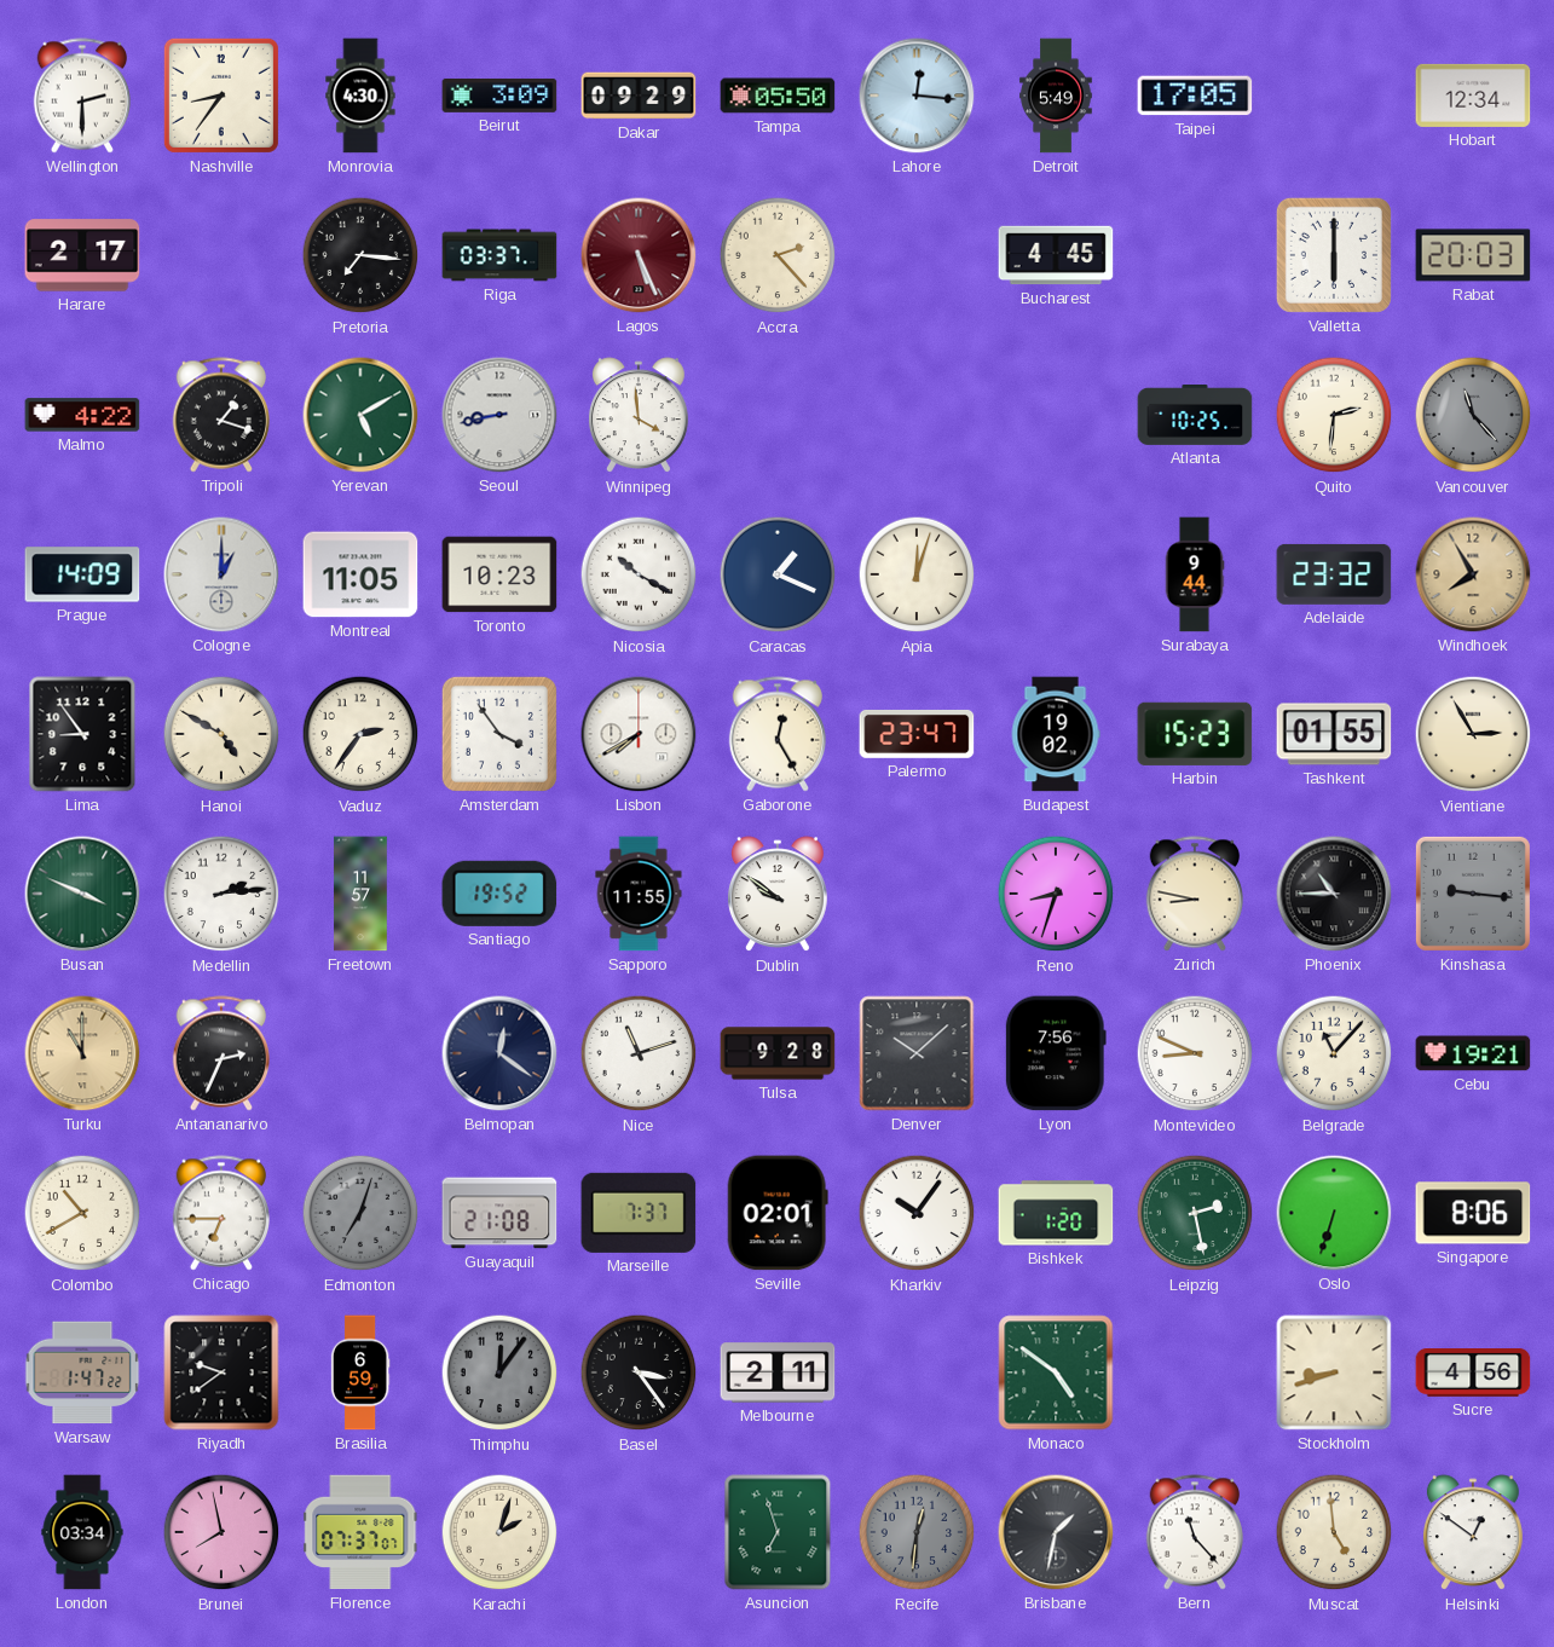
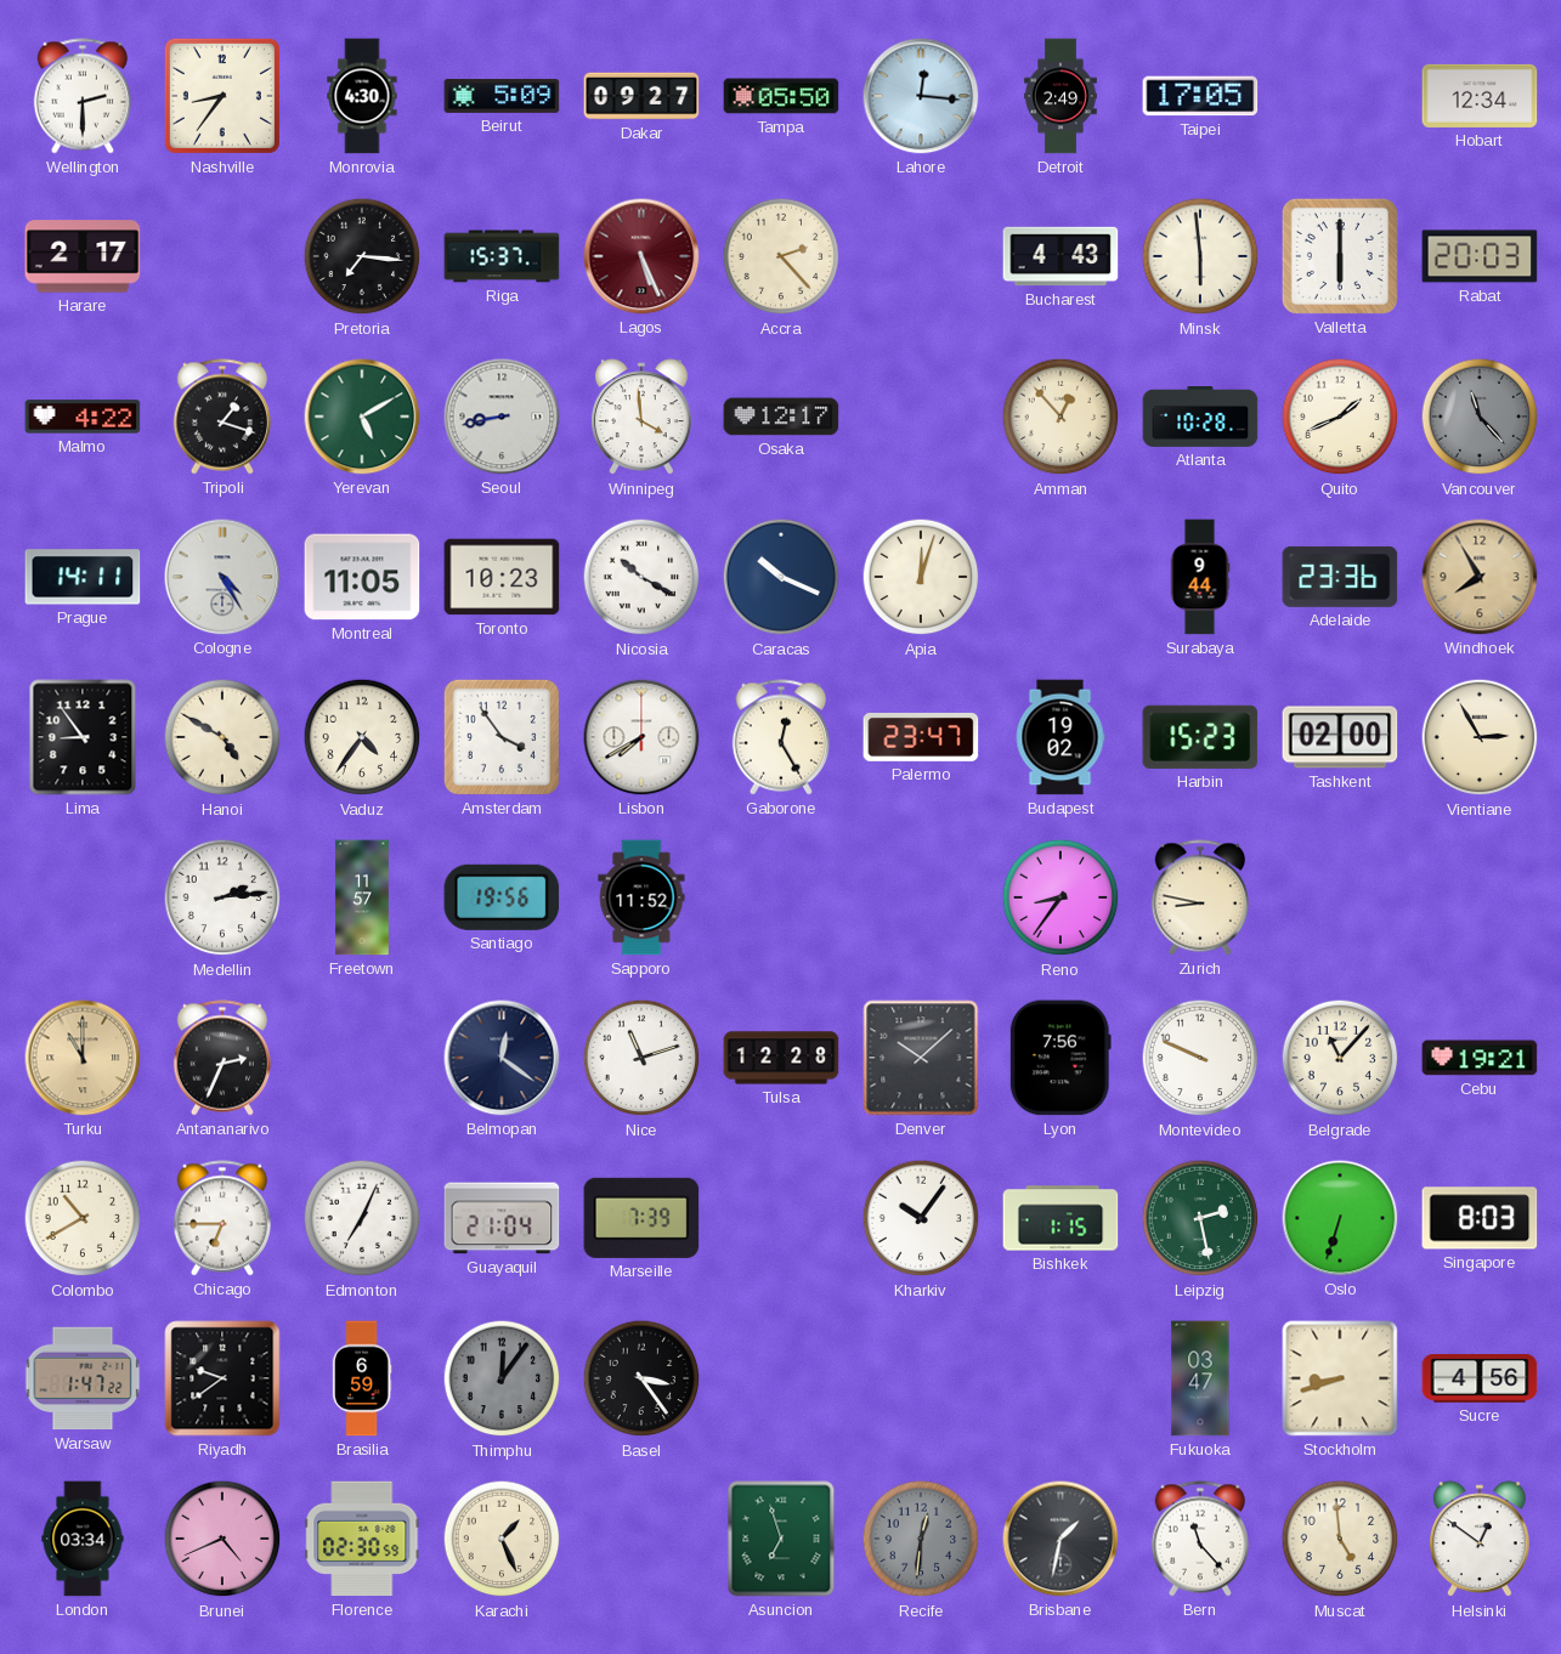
Beirut: 3:09 -> 5:09 (502, 96)
Dakar: 09:29 -> 09:27 (641, 96)
Detroit: 5:49 -> 2:49 (1061, 96)
Riga: 03:37 -> 15:37 (502, 256)
Bucharest: 4:45 -> 4:43 (1061, 256)
Minsk: none -> 5:59 (1200, 256)
Osaka: none -> 12:17 (781, 417)
Amman: none -> 12:53 (1061, 417)
Atlanta: 10:25 -> 10:28 (1200, 418)
Quito: 2:31 -> 1:41 (1340, 417)
Prague: 14:09 -> 14:11 (83, 577)
Cologne: 1:00 -> 4:25 (222, 577)
Caracas: 1:19 -> 10:19 (781, 577)
Adelaide: 23:32 -> 23:36 (1340, 577)
Vaduz: 2:36 -> 4:36 (362, 737)
Tashkent: 01:55 -> 02:00 (1340, 737)
Busan: 3:49 -> none (82, 894)
Santiago: 19:52 -> 19:56 (502, 897)
Sapporo: 11:55 -> 11:52 (641, 897)
Dublin: 9:51 -> none (778, 895)
Reno: 8:33 -> 8:36 (1061, 897)
Phoenix: 10:45 -> none (1334, 894)
Kinshasa: 9:16 -> none (1473, 894)
Tulsa: 9:28 -> 12:28 (781, 1058)
Montevideo: 8:49 -> 9:49 (1200, 1058)
Edmonton: 7:03 -> 7:04 (362, 1218)
Edmonton dial: grey -> white (362, 1218)
Guayaquil: 21:08 -> 21:04 (502, 1218)
Marseille: 7:37 -> 7:39 (641, 1218)
Seville: 02:01 -> none (778, 1213)
Bishkek: 1:20 -> 1:15 (1061, 1218)
Singapore: 8:06 -> 8:03 (1480, 1218)
Melbourne: 2:11 -> none (778, 1372)
Monaco: 4:51 -> none (1056, 1372)
Fukuoka: none -> 03:47 (1200, 1378)
Brunei: 7:58 -> 4:41 (222, 1539)
Florence: 07:37 -> 02:30 (362, 1539)
Karachi: 2:03 -> 1:26 (502, 1539)
